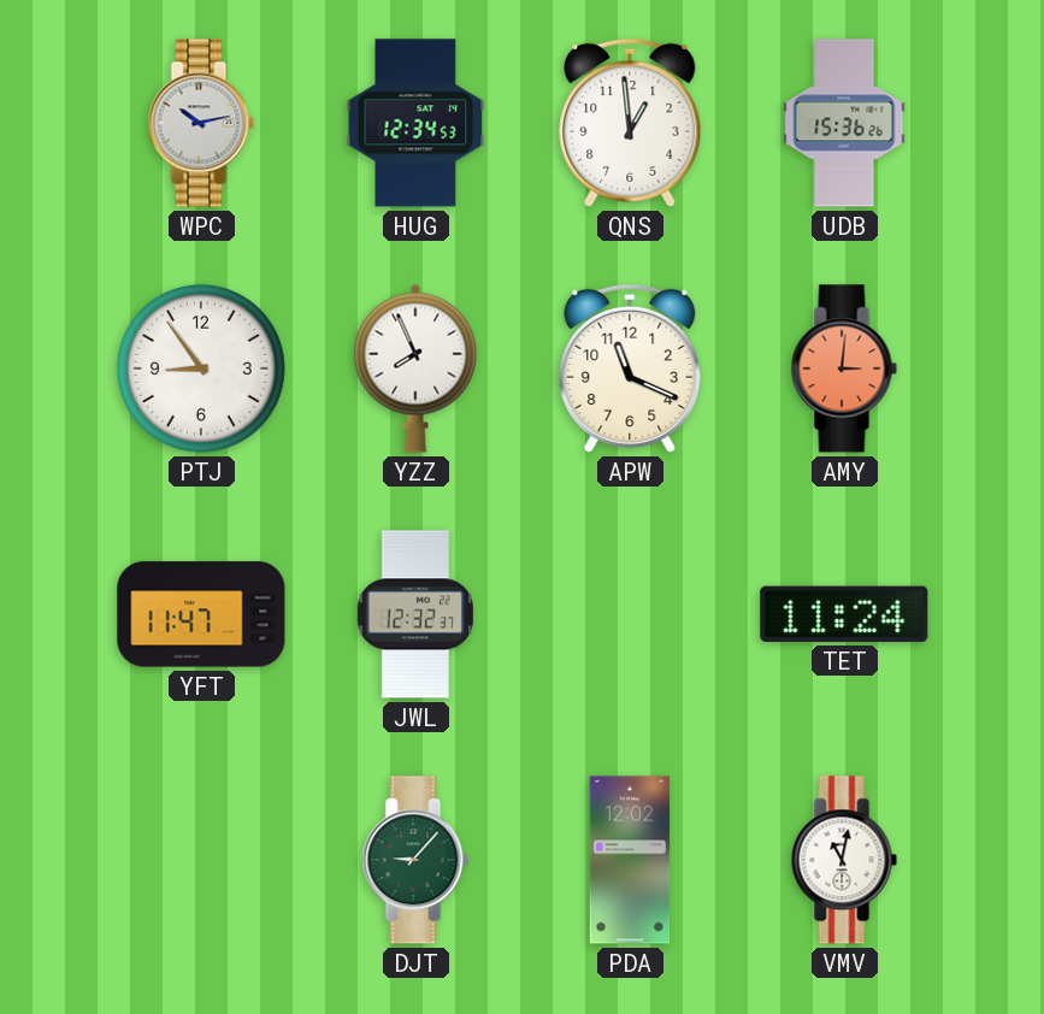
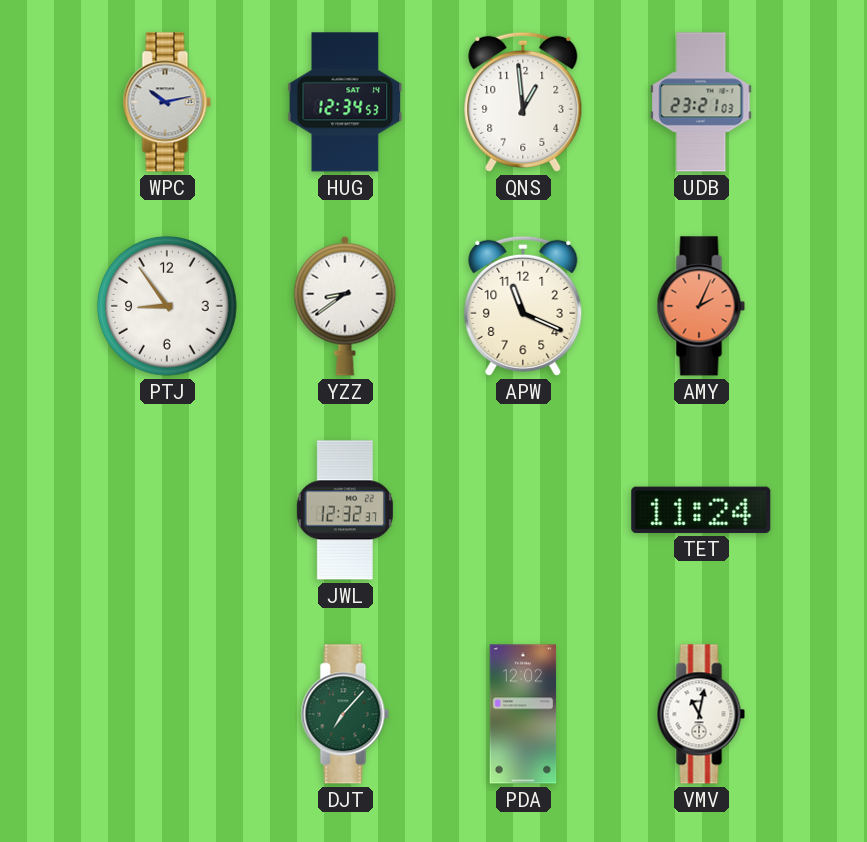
UDB: 15:36 -> 23:21 (701, 102)
YZZ: 7:56 -> 8:39 (345, 306)
AMY: 3:01 -> 2:04 (701, 306)
YFT: 11:47 -> none (201, 614)
DJT: 9:07 -> 7:07 (345, 714)
